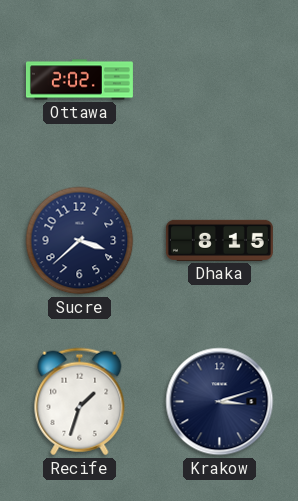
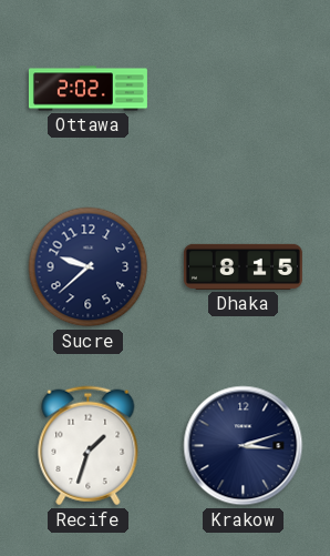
Sucre: 3:38 -> 9:38 (89, 267)
